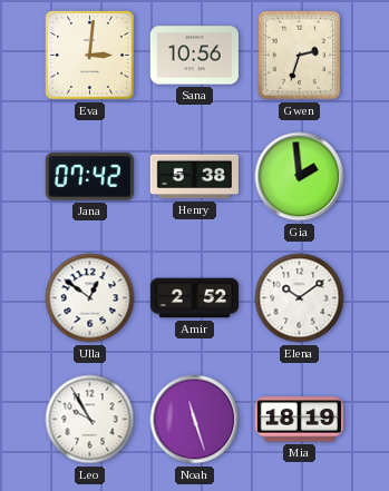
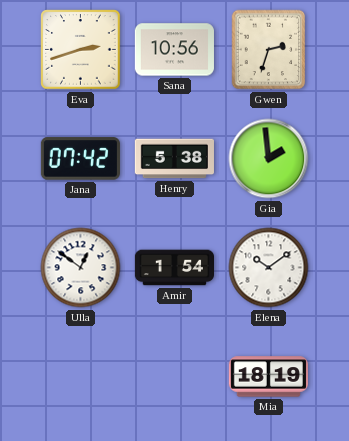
Eva: 3:01 -> 2:42 (81, 50)
Amir: 2:52 -> 1:54 (174, 268)
Leo: 9:55 -> none (90, 420)
Noah: 11:27 -> none (195, 420)
